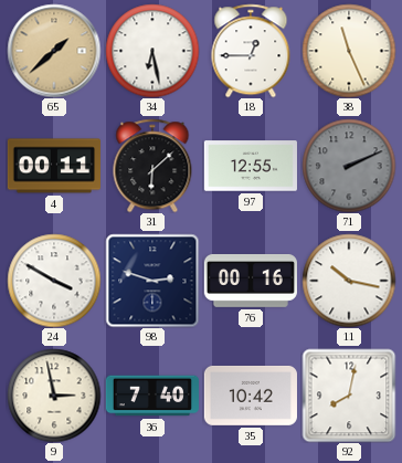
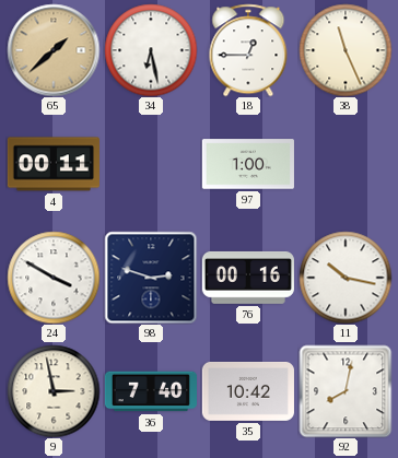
31: 6:08 -> none (152, 166)
97: 12:55 -> 1:00 (248, 164)
71: 2:11 -> none (349, 166)
